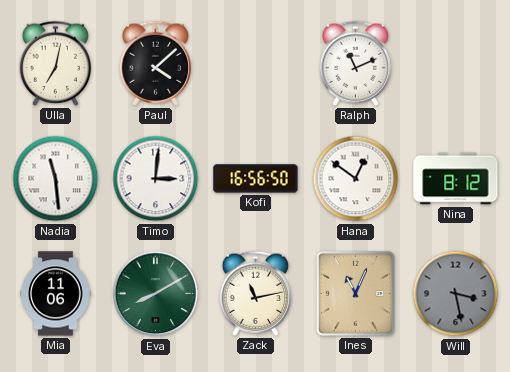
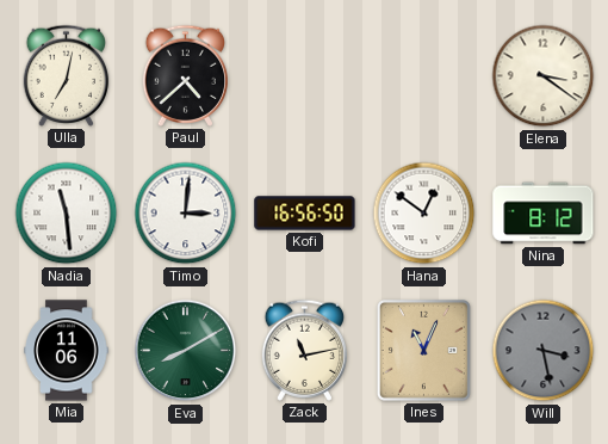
Paul: 4:08 -> 4:38 (186, 75)
Ralph: 11:11 -> none (356, 63)
Elena: none -> 3:21 (544, 76)
